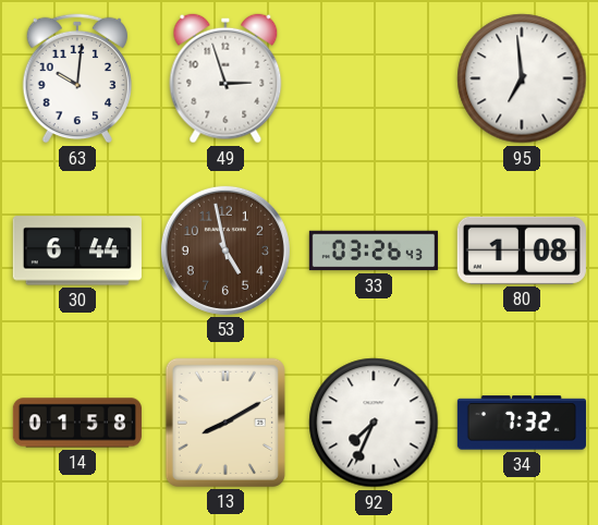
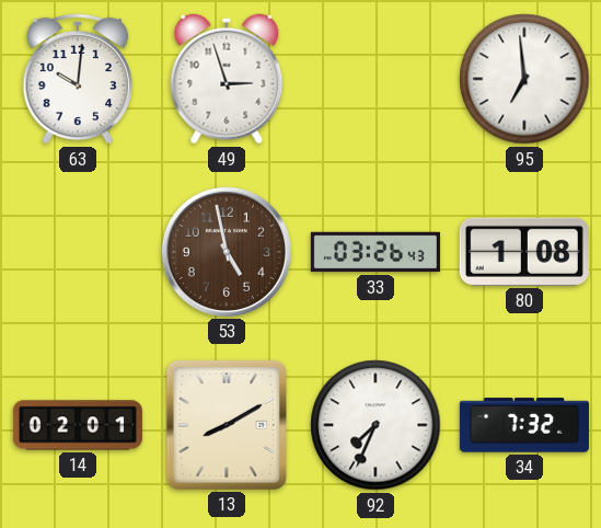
30: 6:44 -> none (77, 251)
14: 01:58 -> 02:01 (78, 425)
